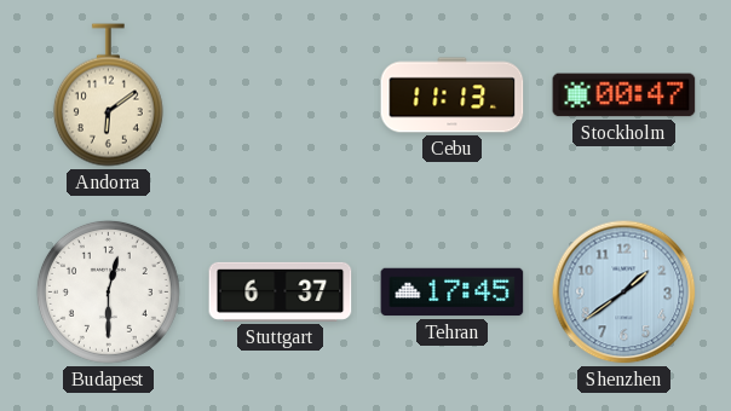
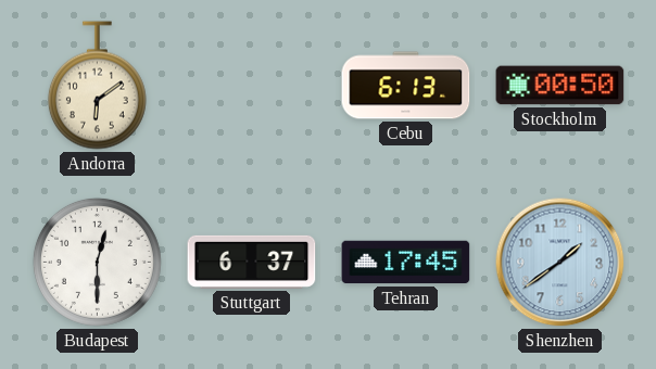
Cebu: 11:13 -> 6:13 (406, 86)
Stockholm: 00:47 -> 00:50 (560, 86)
